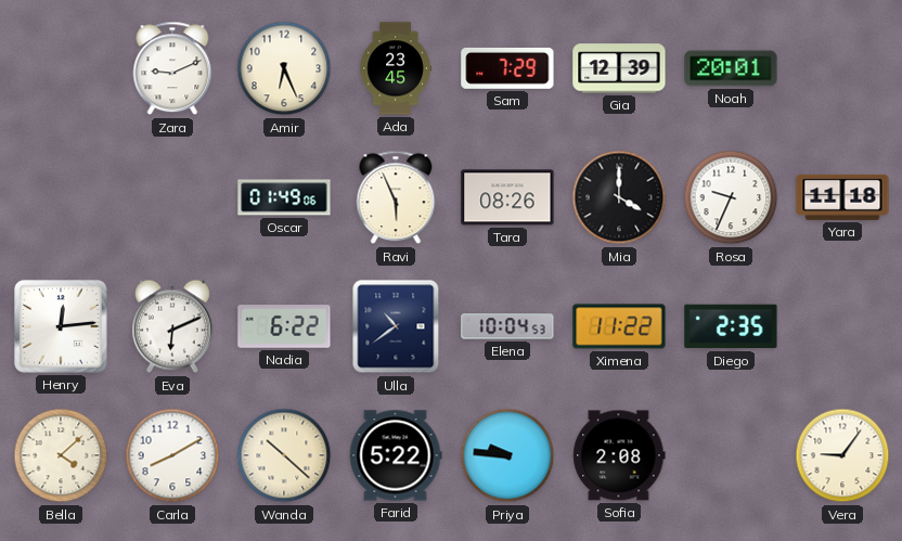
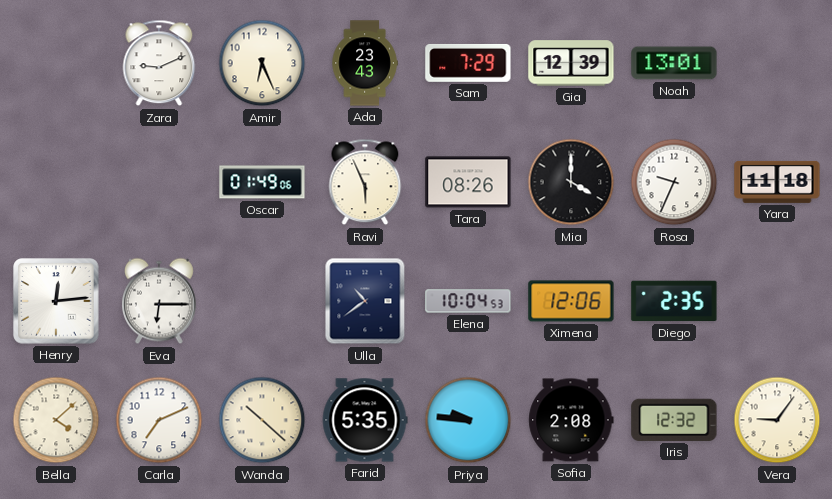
Ada: 23:45 -> 23:43 (365, 63)
Noah: 20:01 -> 13:01 (674, 63)
Eva: 6:11 -> 6:15 (159, 301)
Nadia: 6:22 -> none (284, 326)
Ximena: 11:22 -> 12:06 (571, 301)
Carla: 8:10 -> 7:11 (159, 420)
Farid: 5:22 -> 5:35 (365, 420)
Iris: none -> 12:32 (674, 420)
